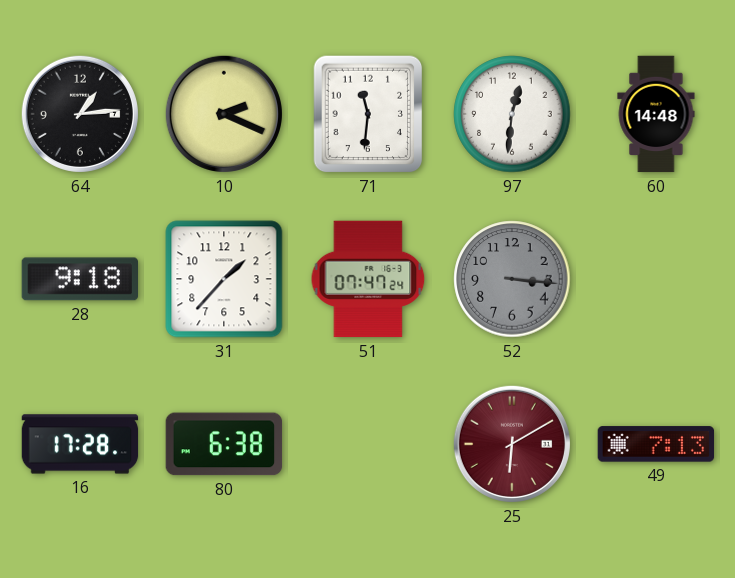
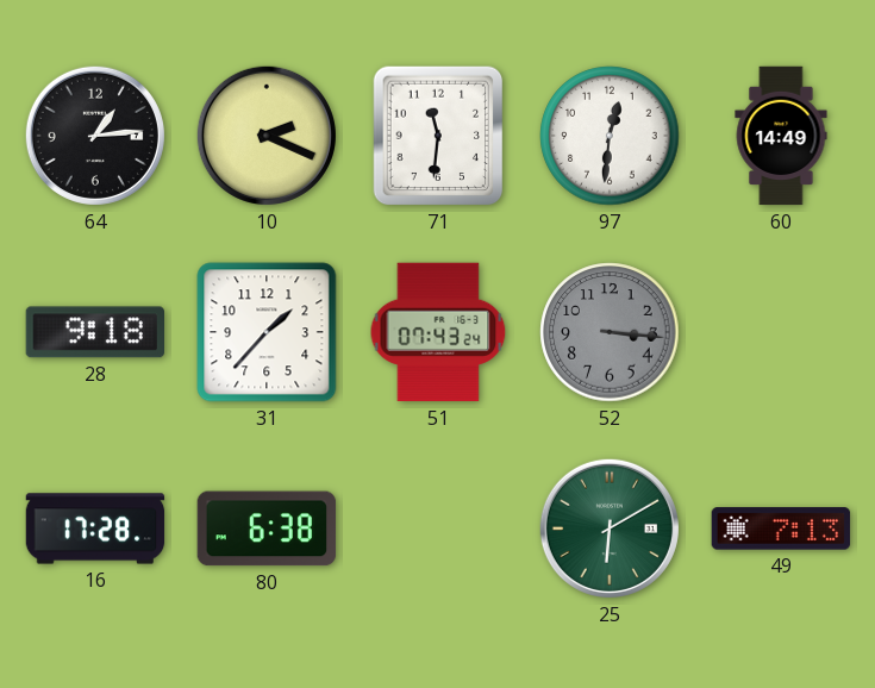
60: 14:48 -> 14:49 (781, 136)
51: 07:47 -> 07:43 (438, 332)
25 dial: burgundy -> green (610, 528)
